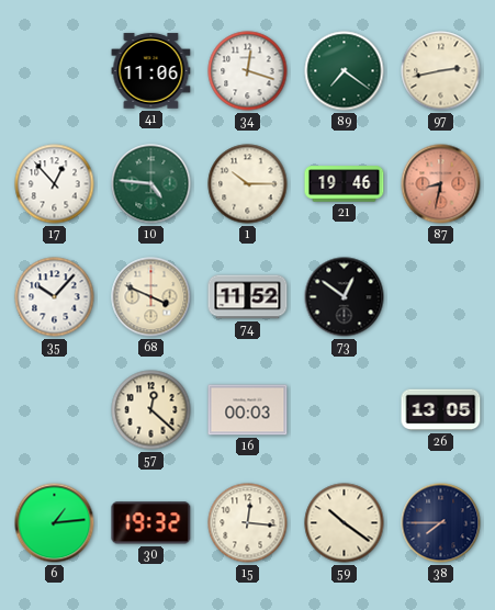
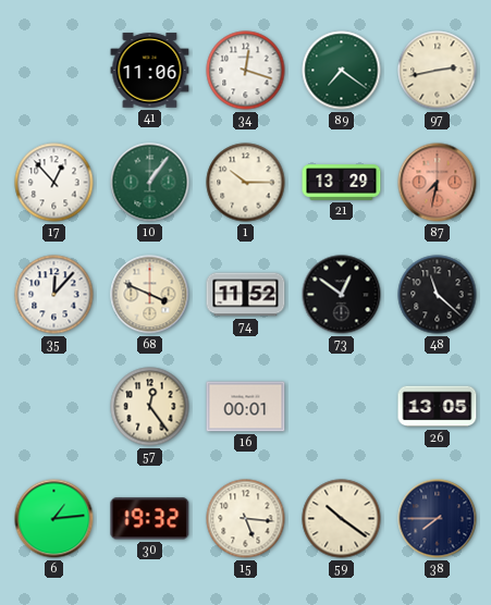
10: 4:46 -> 1:06 (150, 183)
21: 19:46 -> 13:29 (342, 183)
87: 8:32 -> 7:32 (438, 183)
35: 10:07 -> 12:07 (54, 295)
48: none -> 11:22 (438, 295)
57: 12:22 -> 12:24 (150, 407)
16: 00:03 -> 00:01 (246, 407)
15: 12:16 -> 5:16 (246, 519)
